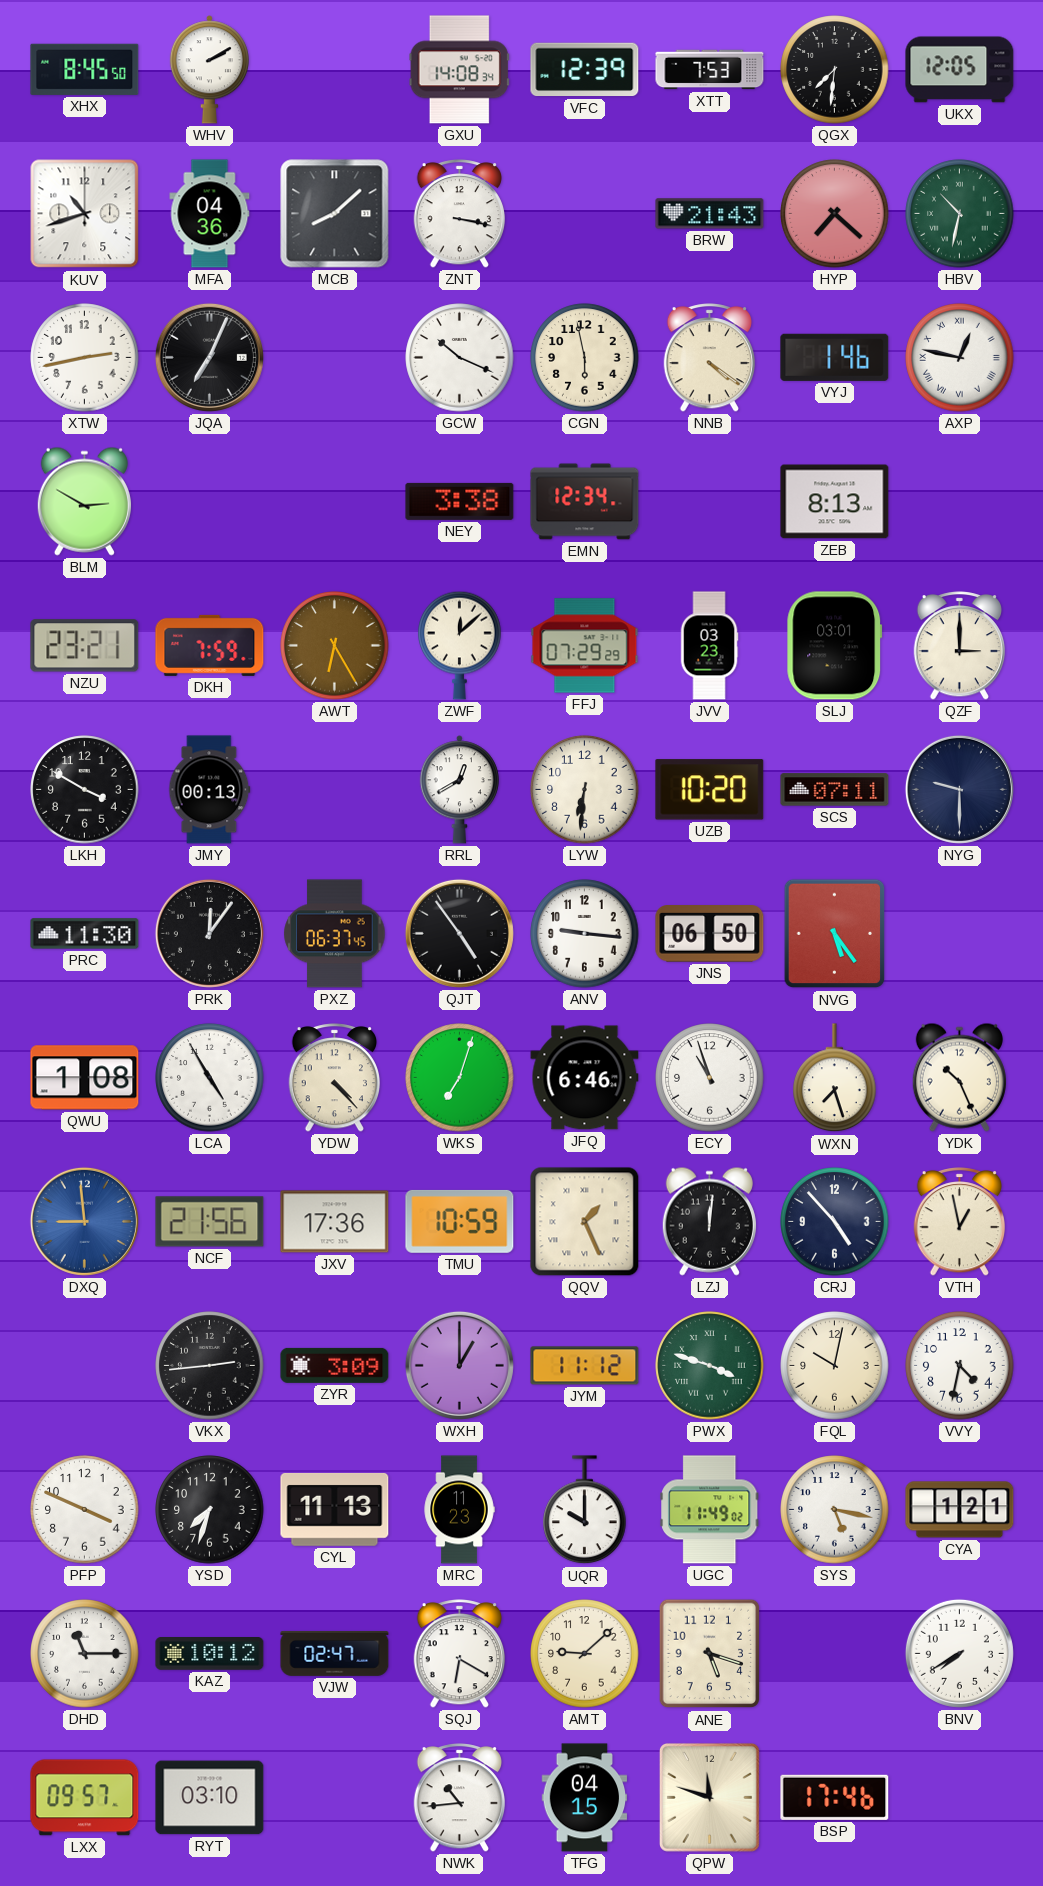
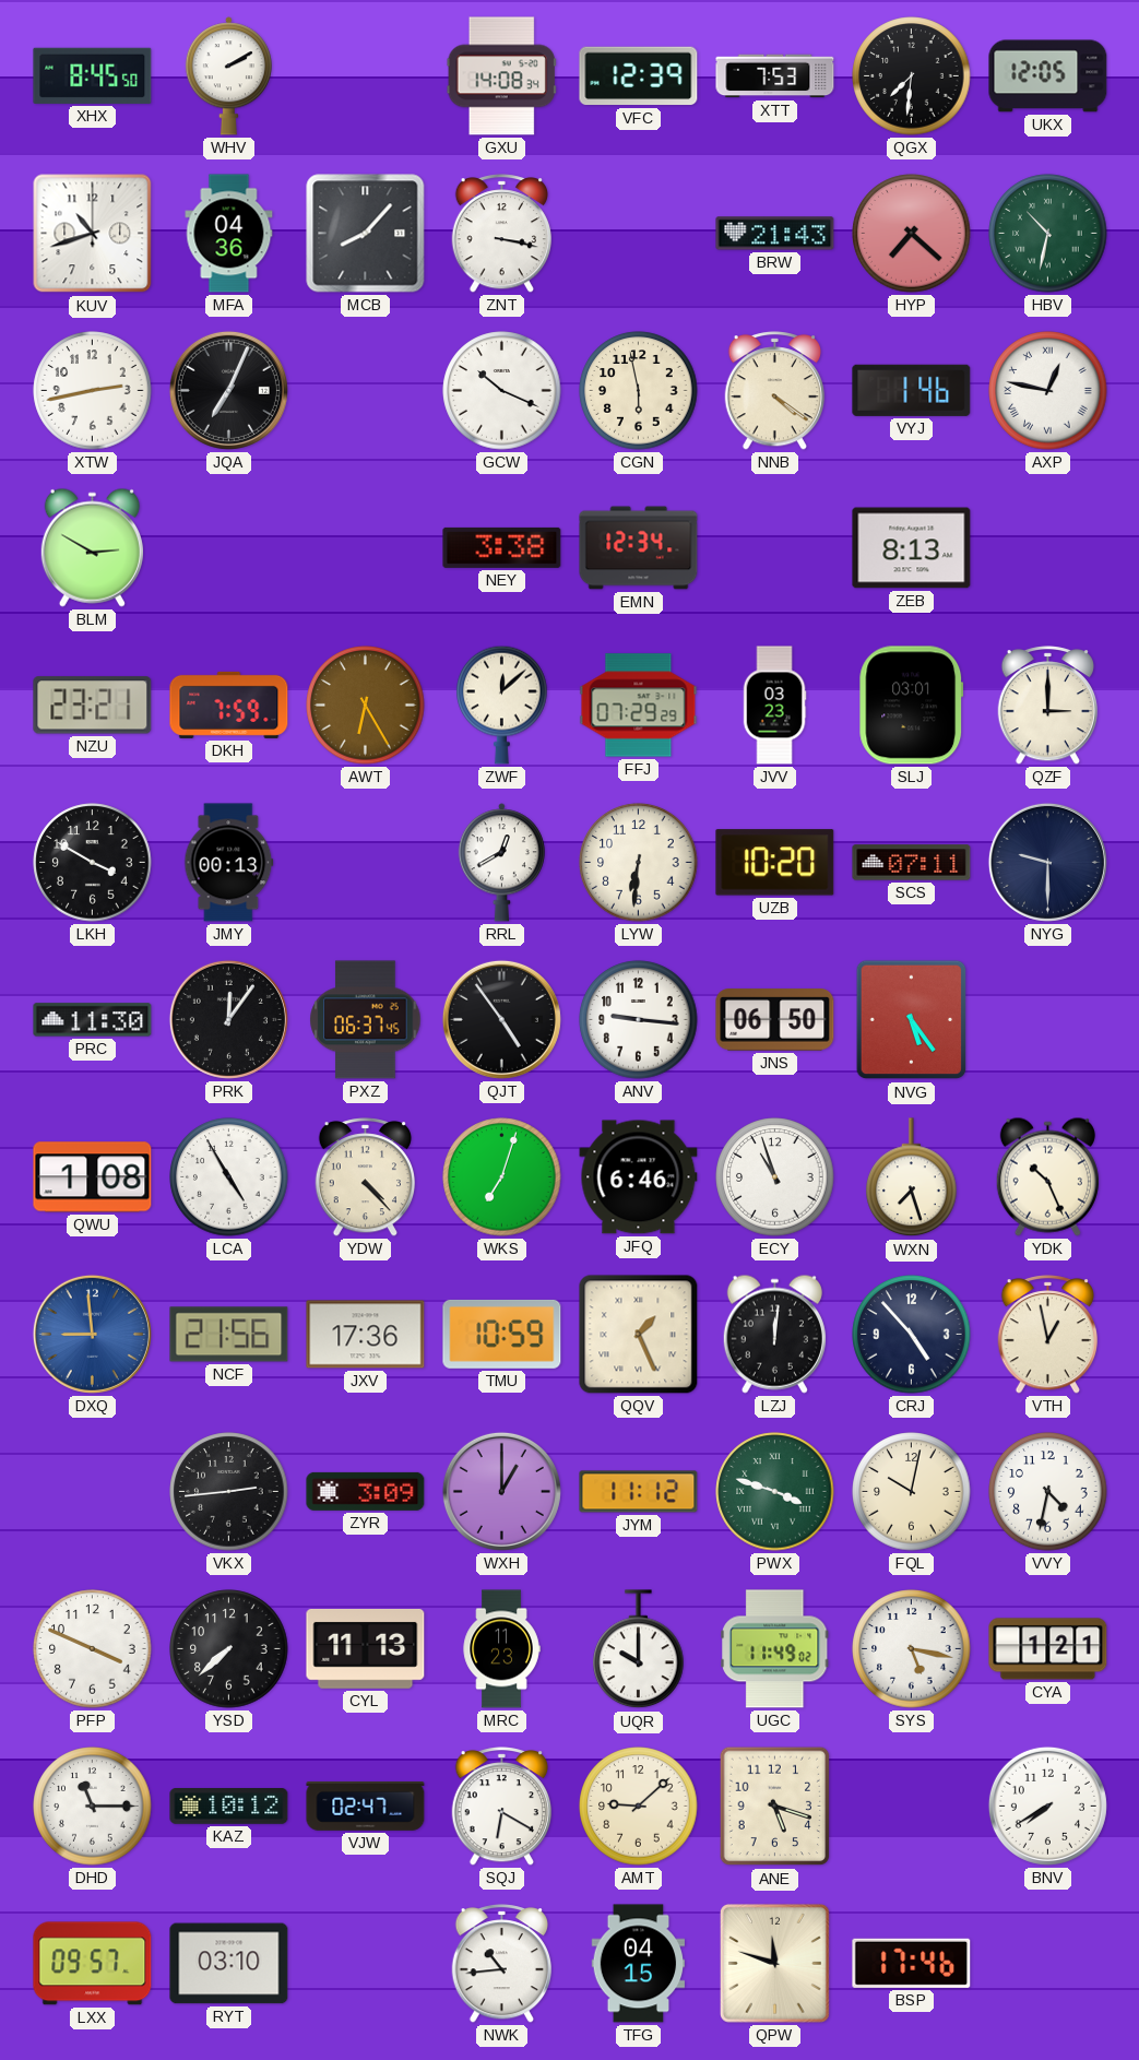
MCB: 8:08 -> 8:07 (366, 234)
YSD: 7:33 -> 7:38 (229, 1649)
